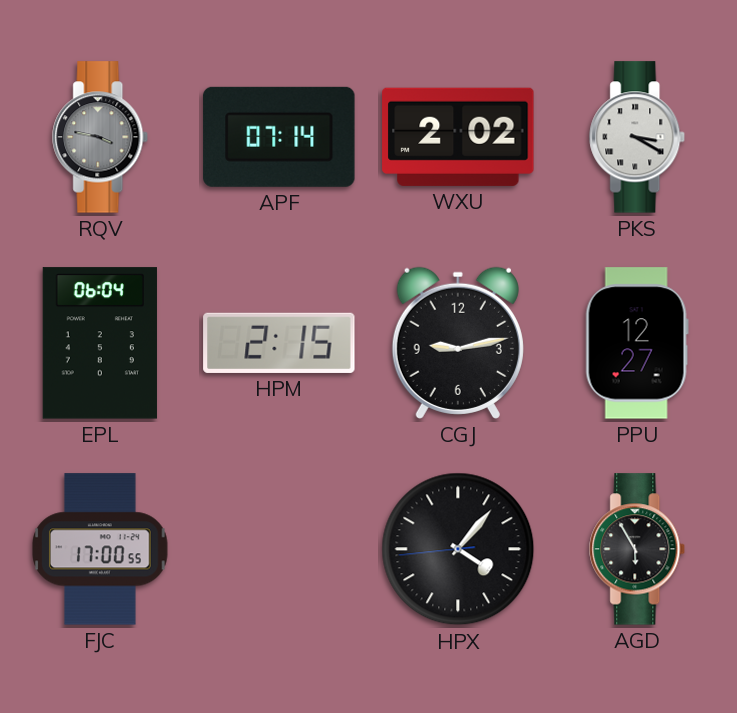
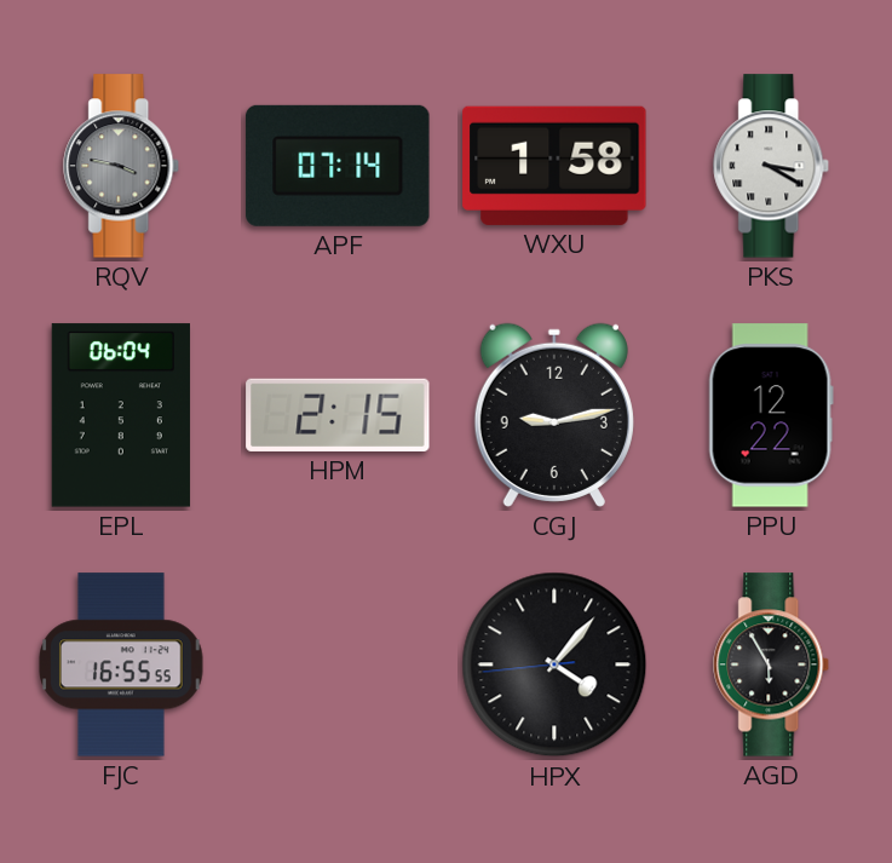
WXU: 2:02 -> 1:58 (554, 166)
PPU: 12:27 -> 12:22 (771, 415)
FJC: 17:00 -> 16:55 (121, 664)
